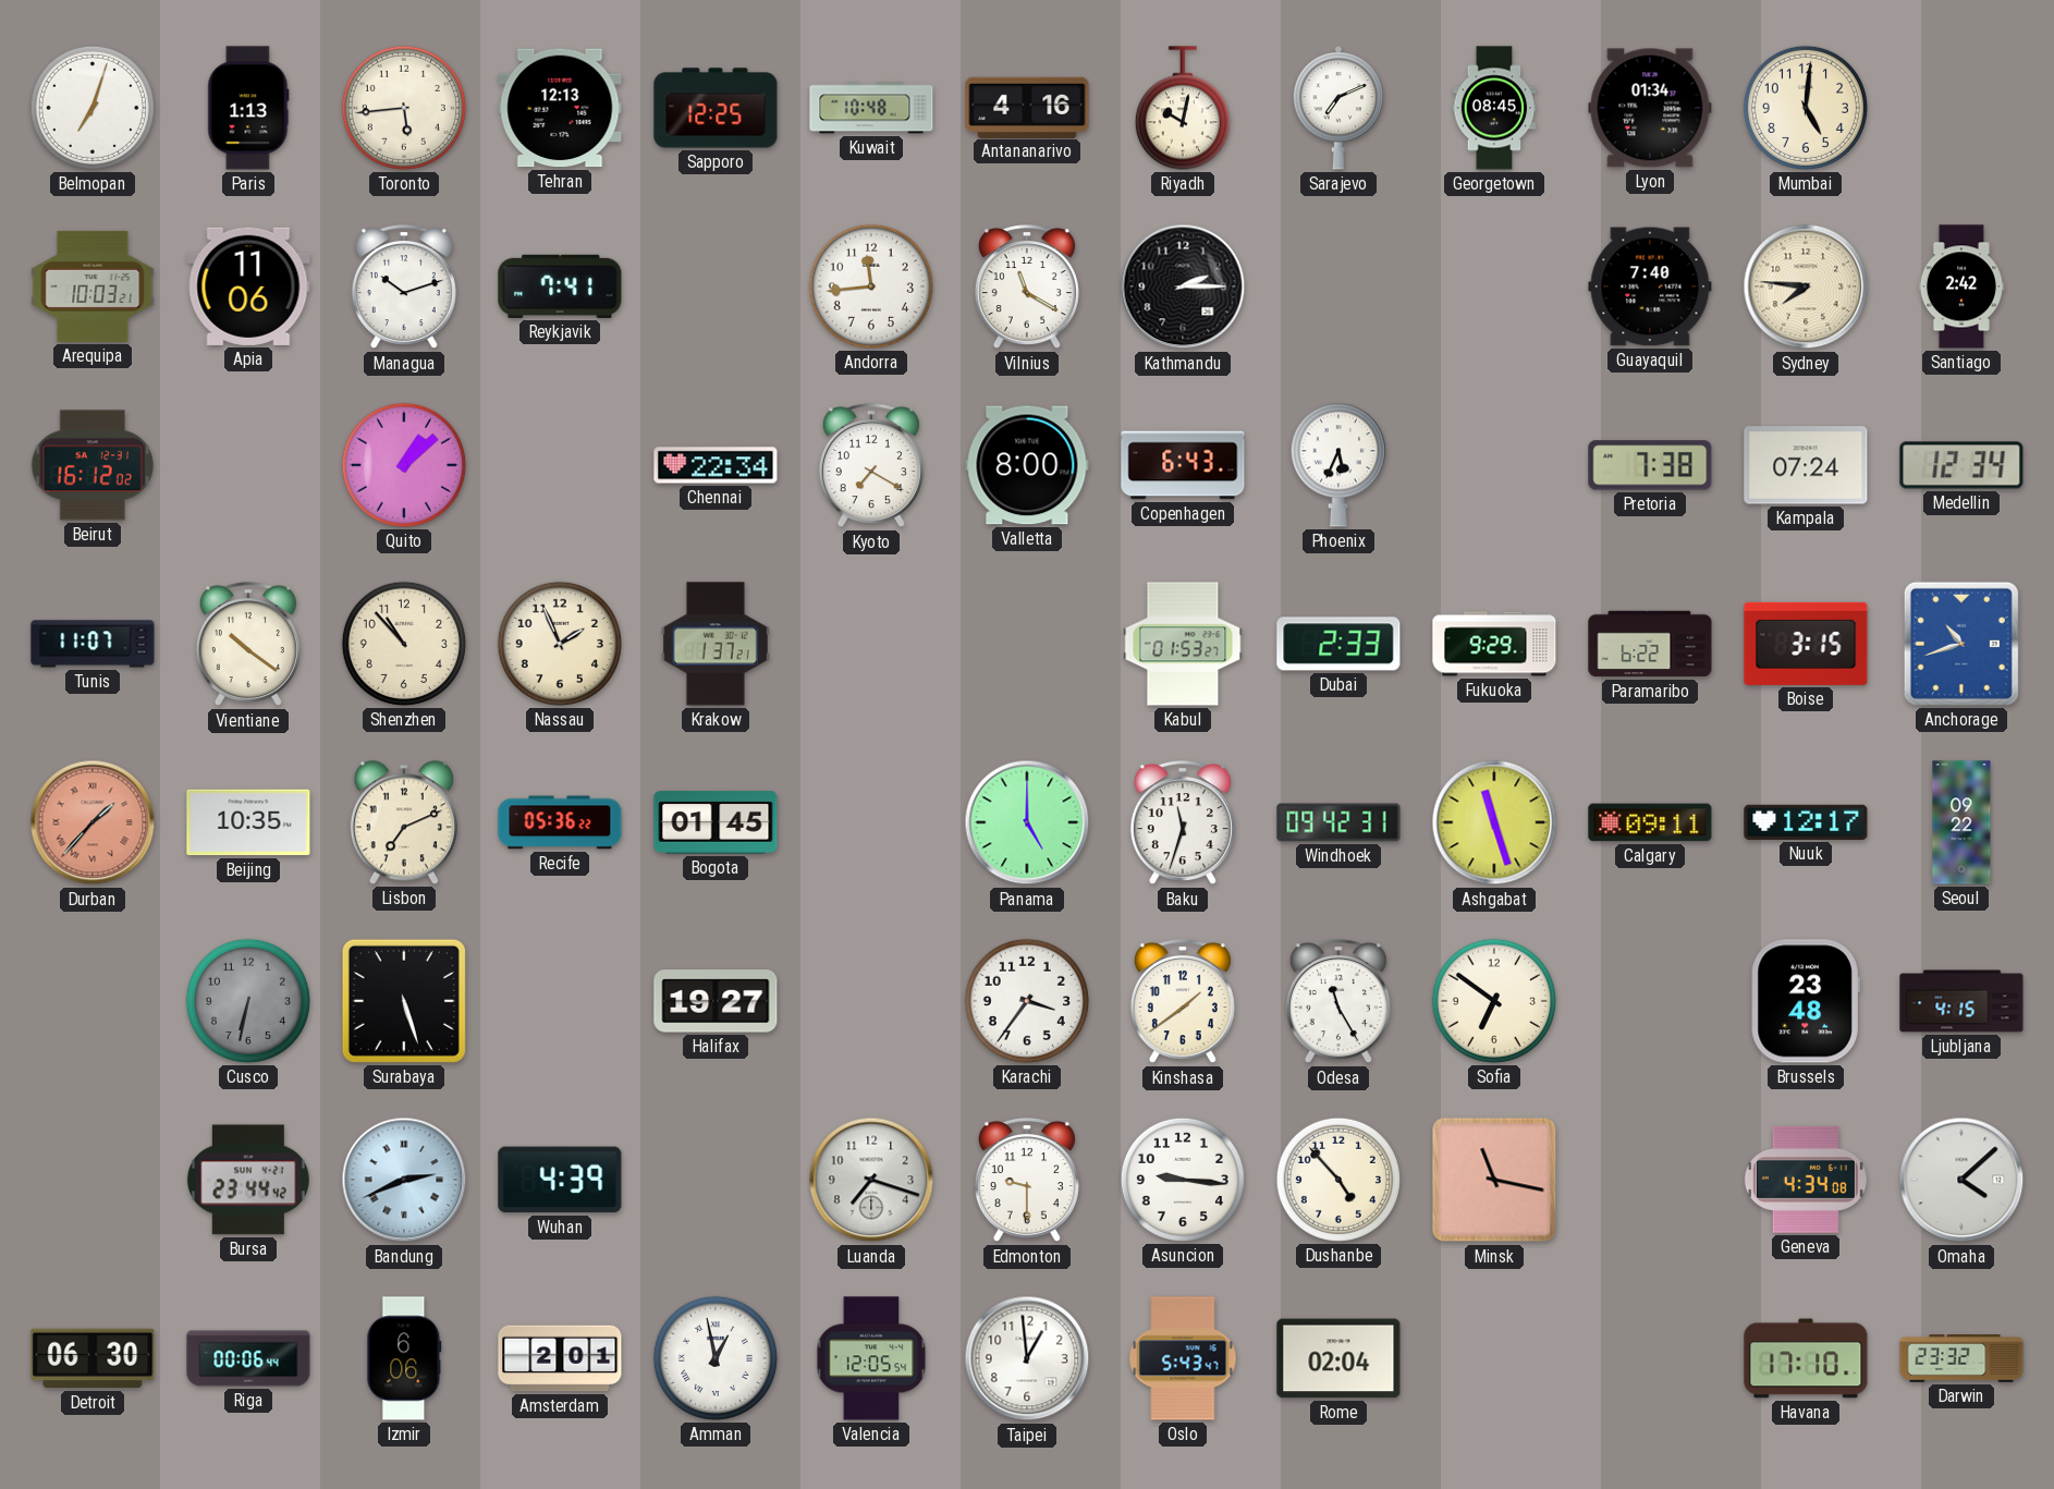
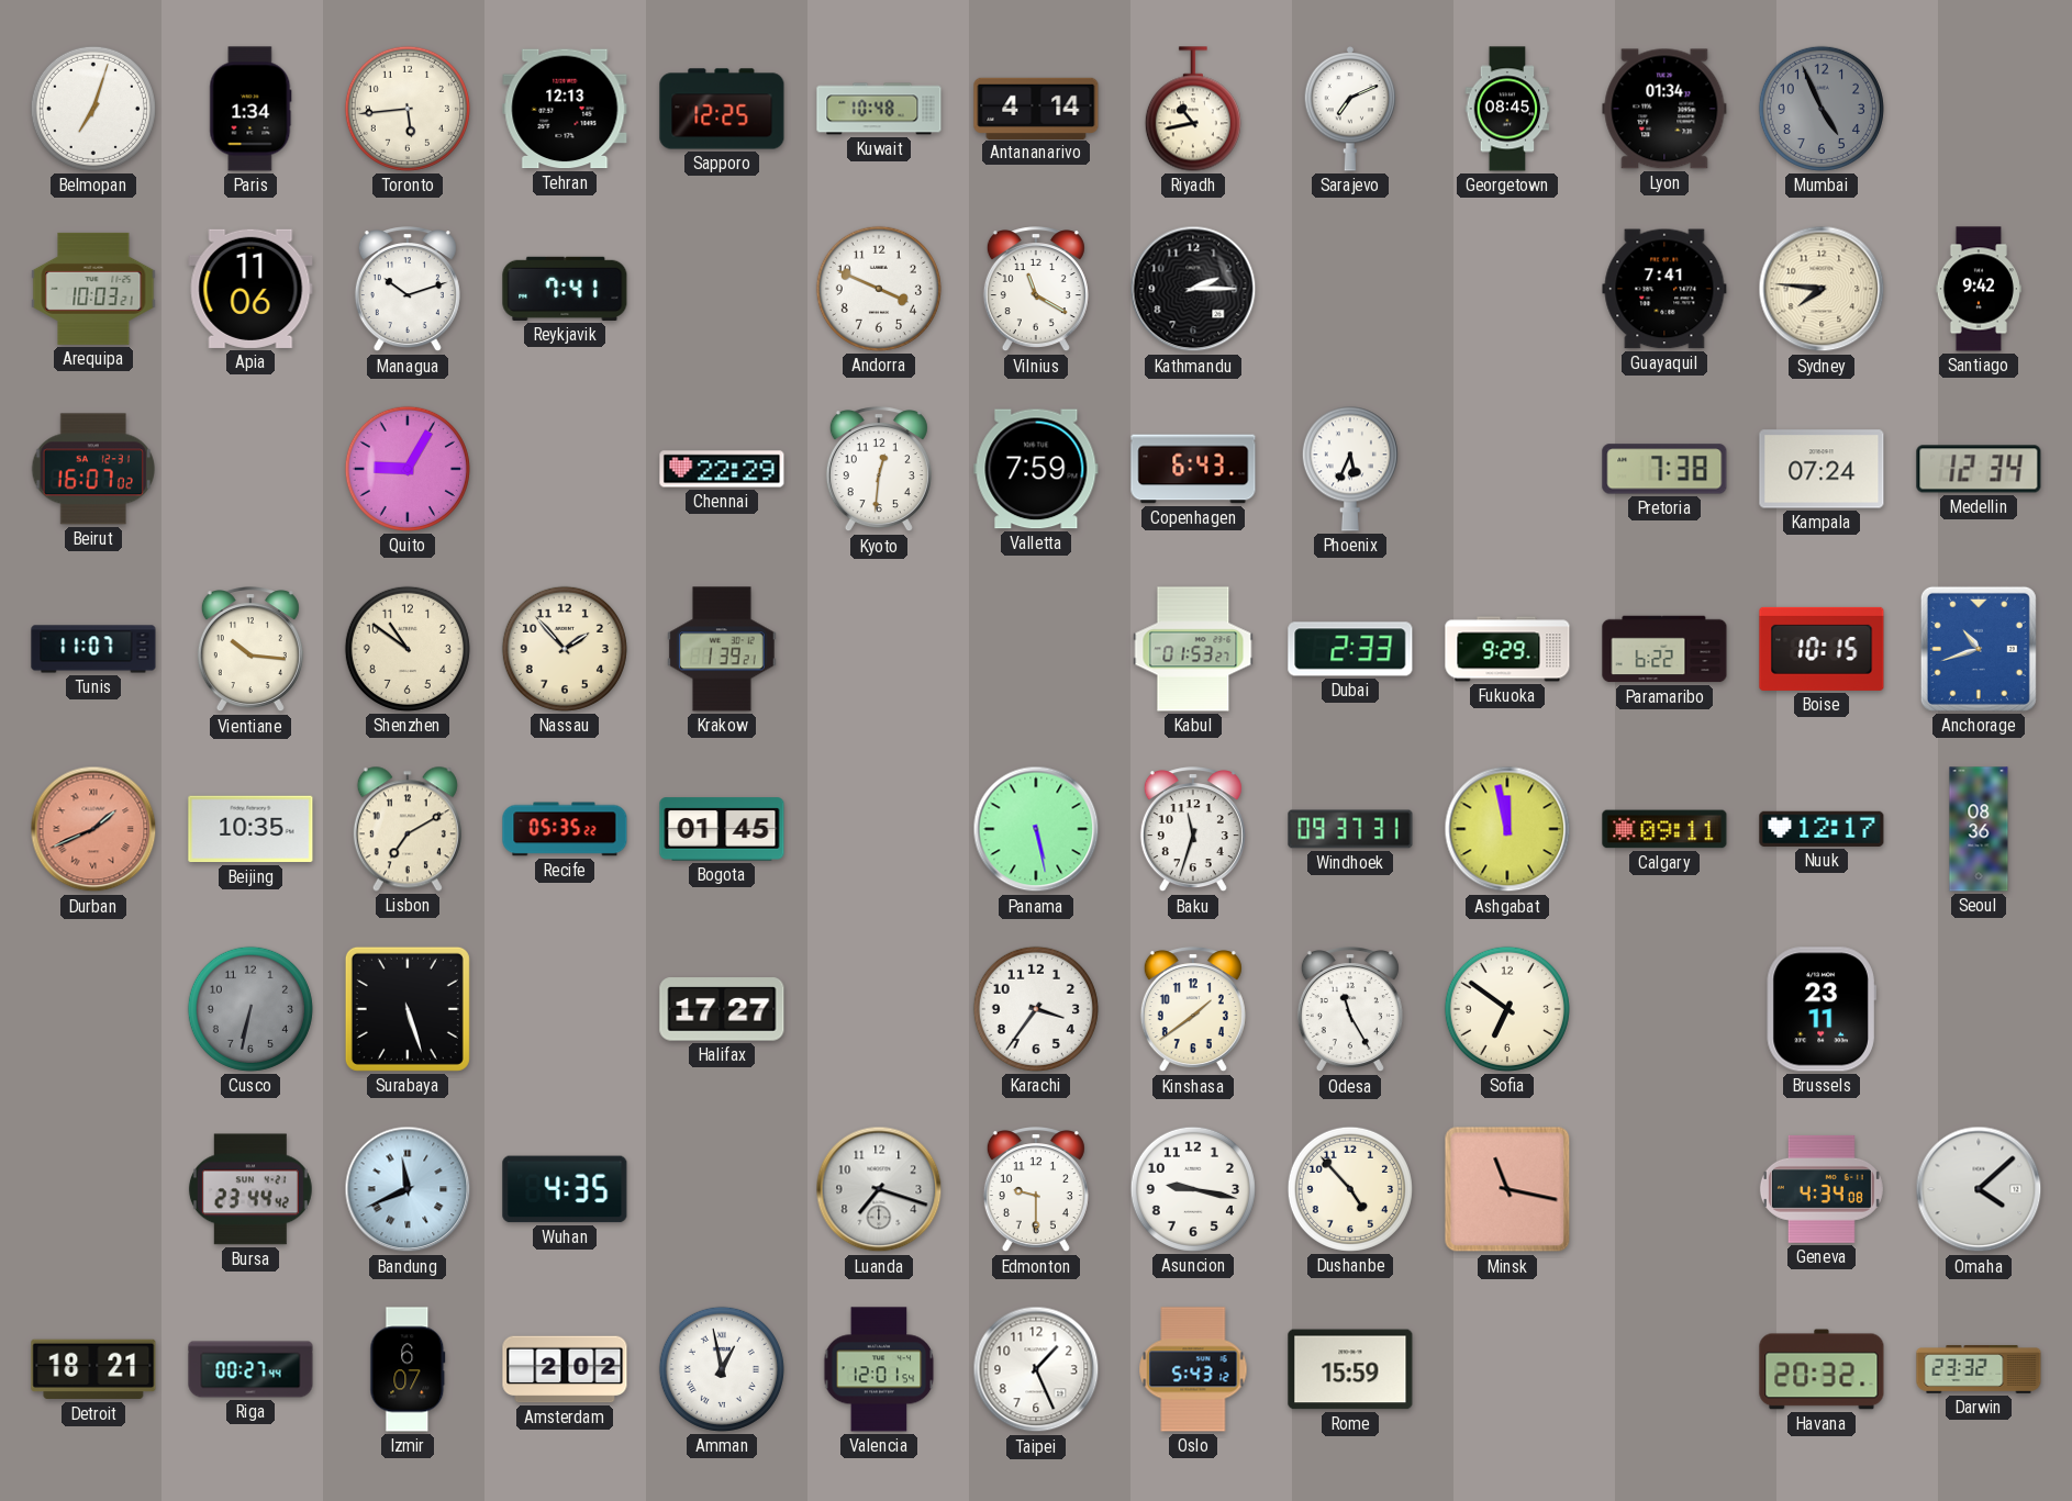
Paris: 1:13 -> 1:34 (250, 109)
Antananarivo: 4:16 -> 4:14 (1036, 108)
Riyadh: 10:02 -> 10:43 (1193, 109)
Mumbai: 5:01 -> 4:56 (1822, 109)
Mumbai dial: cream -> grey (1822, 109)
Andorra: 11:44 -> 3:49 (879, 289)
Guayaquil: 7:40 -> 7:41 (1664, 289)
Santiago: 2:42 -> 9:42 (1979, 289)
Beirut: 16:12 -> 16:07 (92, 469)
Quito: 1:08 -> 9:05 (408, 469)
Chennai: 22:34 -> 22:29 (722, 469)
Kyoto: 7:20 -> 12:31 (879, 470)
Valletta: 8:00 -> 7:59 (1036, 469)
Vientiane: 10:21 -> 10:16 (250, 650)
Shenzhen: 10:53 -> 10:51 (408, 649)
Nassau: 1:56 -> 1:53 (565, 649)
Krakow: 1:37 -> 1:39 (722, 649)
Boise: 3:15 -> 10:15 (1822, 649)
Durban: 1:37 -> 1:41 (93, 829)
Lisbon: 7:11 -> 7:10 (408, 829)
Recife: 05:36 -> 05:35 (565, 829)
Panama: 5:00 -> 5:28 (1036, 829)
Windhoek: 09:42 -> 09:37 (1350, 829)
Ashgabat: 11:27 -> 11:58 (1507, 829)
Seoul: 09:22 -> 08:36 (1979, 829)
Halifax: 19:27 -> 17:27 (722, 1009)
Brussels: 23:48 -> 23:11 (1822, 1009)
Ljubljana: 4:15 -> none (1961, 1001)
Bandung: 2:41 -> 11:41 (408, 1189)
Wuhan: 4:39 -> 4:35 (565, 1189)
Asuncion: 9:16 -> 9:17 (1193, 1189)
Detroit: 06:30 -> 18:21 (93, 1369)
Riga: 00:06 -> 00:27 (250, 1369)
Izmir: 6:06 -> 6:07 (408, 1369)
Amsterdam: 2:01 -> 2:02 (565, 1369)
Valencia: 12:05 -> 12:01 (879, 1369)
Taipei: 12:59 -> 1:26 (1036, 1369)
Oslo: 5:43:47 -> 5:43:12 (1193, 1369)
Rome: 02:04 -> 15:59 (1350, 1369)
Havana: 17:10 -> 20:32 (1822, 1369)
